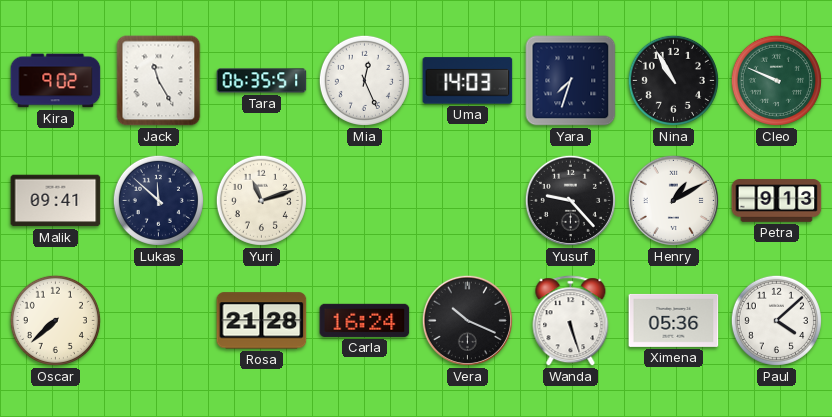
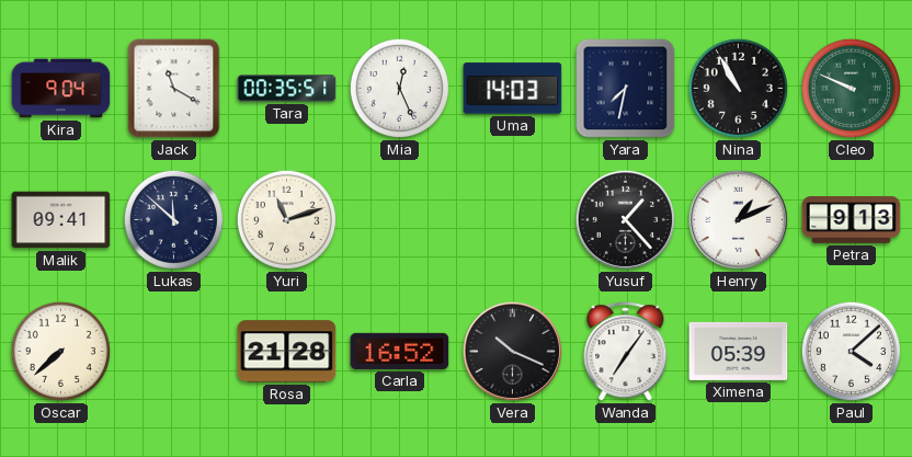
Kira: 9:02 -> 9:04 (61, 89)
Jack: 11:25 -> 11:20 (174, 89)
Tara: 06:35 -> 00:35 (287, 89)
Yara: 7:33 -> 7:32 (626, 89)
Yusuf: 9:23 -> 1:23 (625, 219)
Henry: 1:10 -> 1:11 (738, 219)
Carla: 16:24 -> 16:52 (400, 351)
Wanda: 5:27 -> 7:06 (626, 352)
Ximena: 05:36 -> 05:39 (739, 351)
